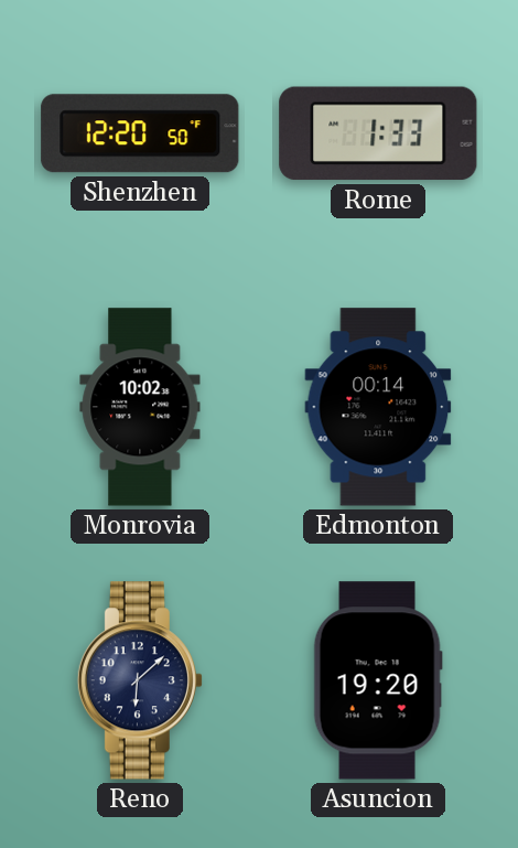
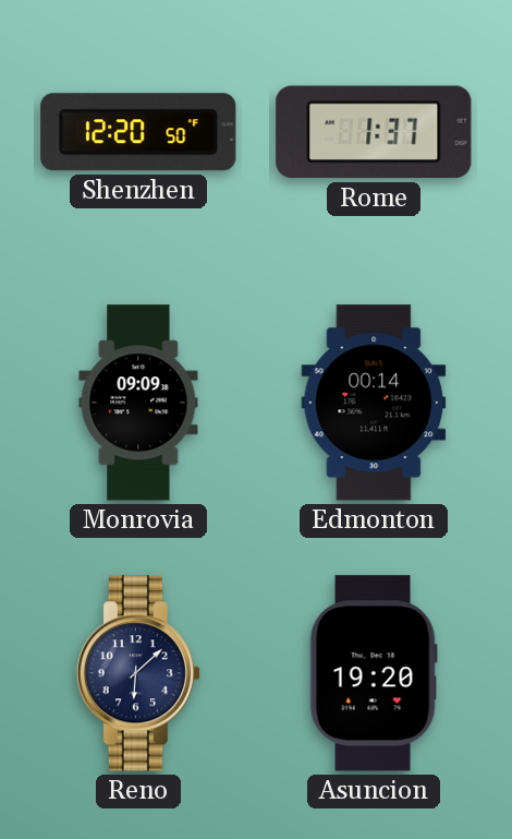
Rome: 1:33 -> 1:37 (374, 132)
Monrovia: 10:02 -> 09:09 (138, 403)
